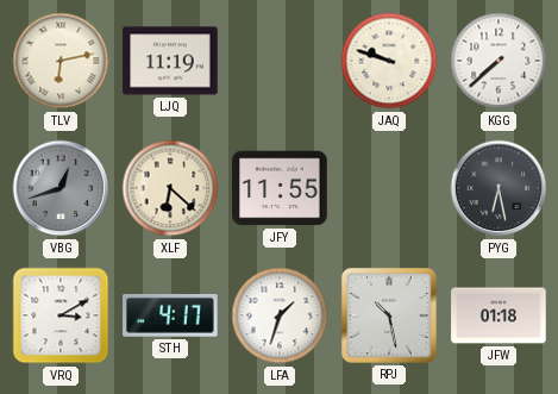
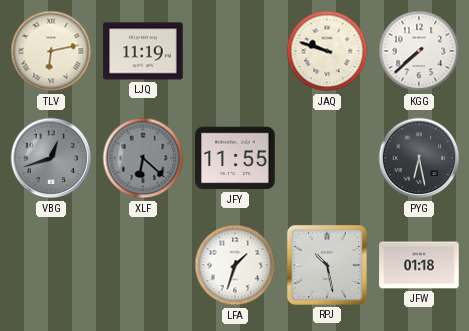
XLF dial: cream -> grey (143, 158)
VRQ: 3:10 -> none (61, 315)
STH: 4:17 -> none (170, 317)
